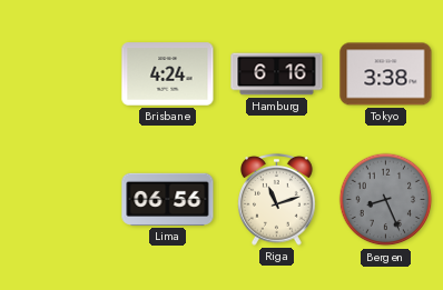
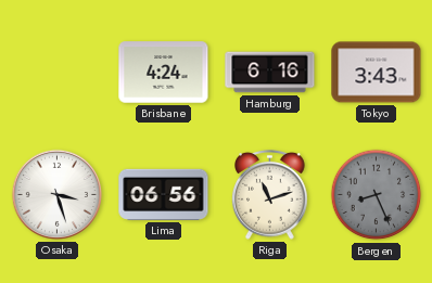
Tokyo: 3:38 -> 3:43 (377, 73)
Osaka: none -> 3:27 (56, 194)
